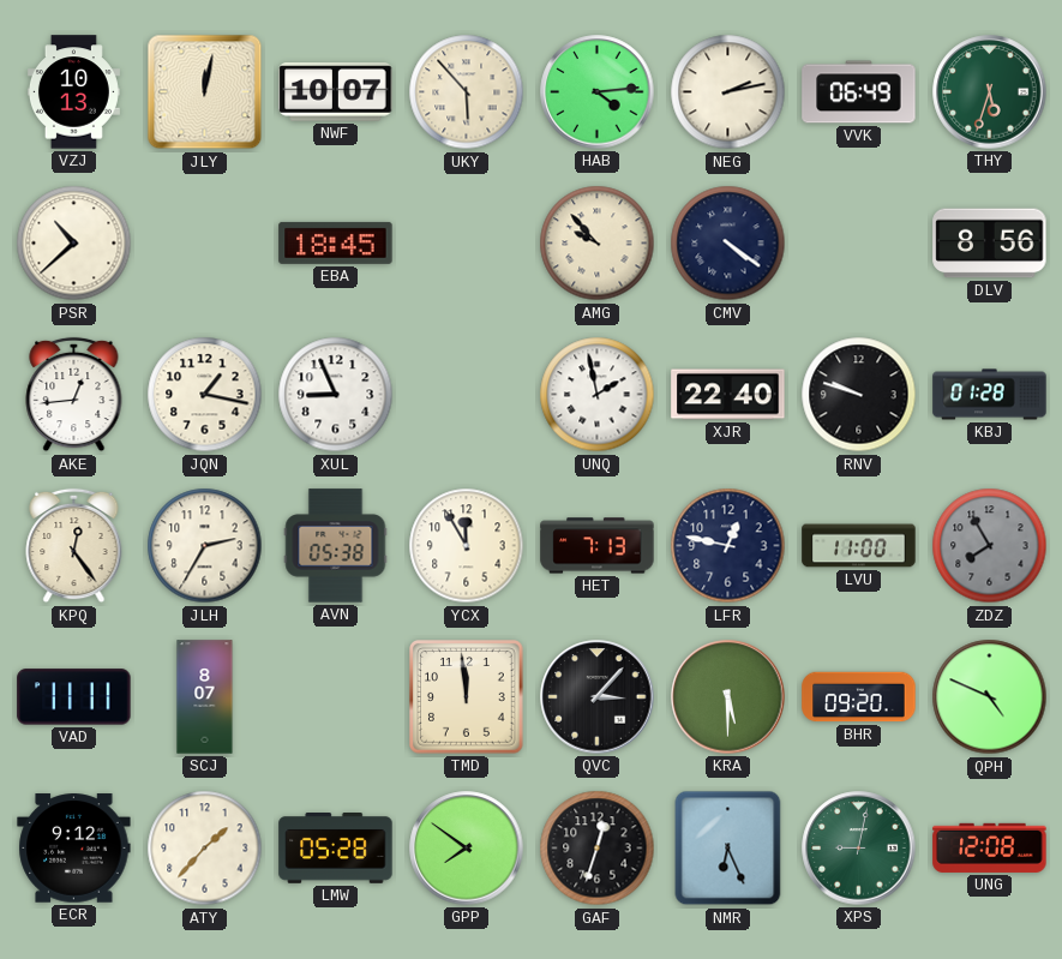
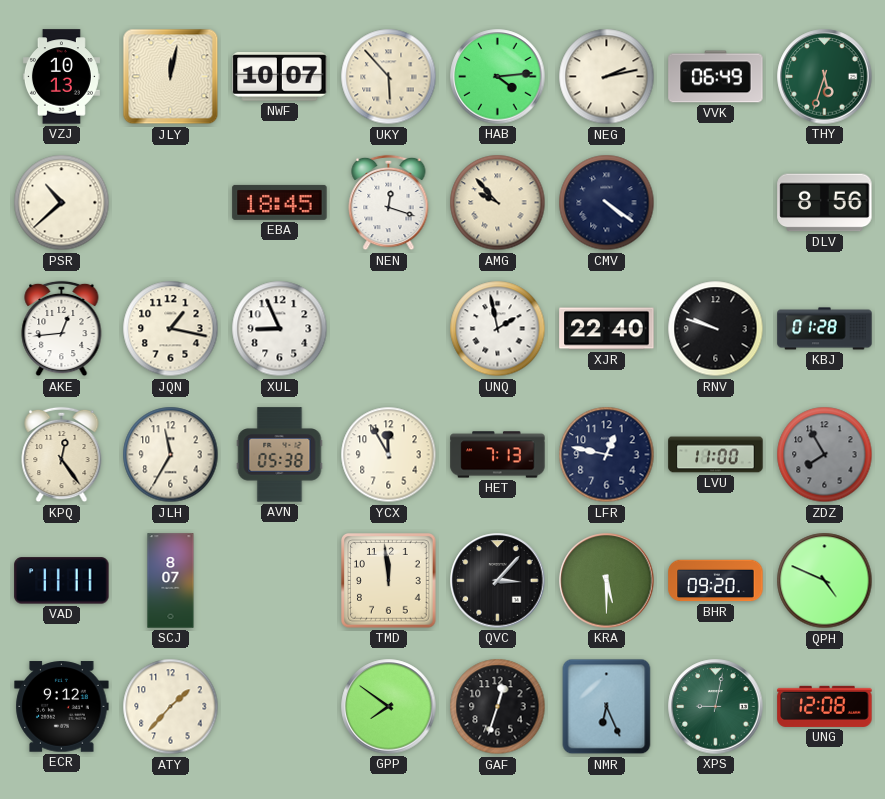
NEN: none -> 12:18 (389, 203)
JLH: 2:35 -> 11:35 (171, 455)
LMW: 05:28 -> none (336, 849)
